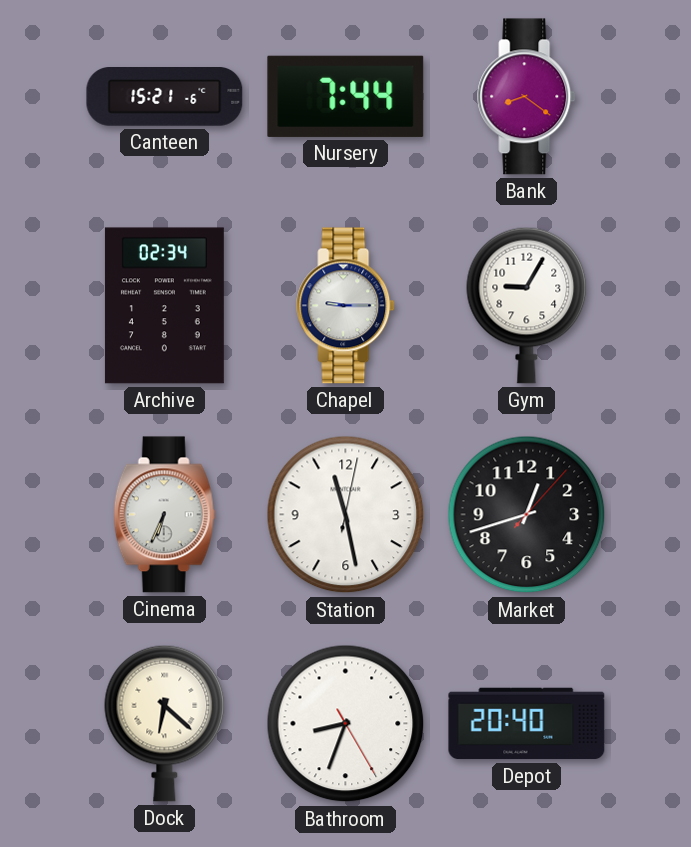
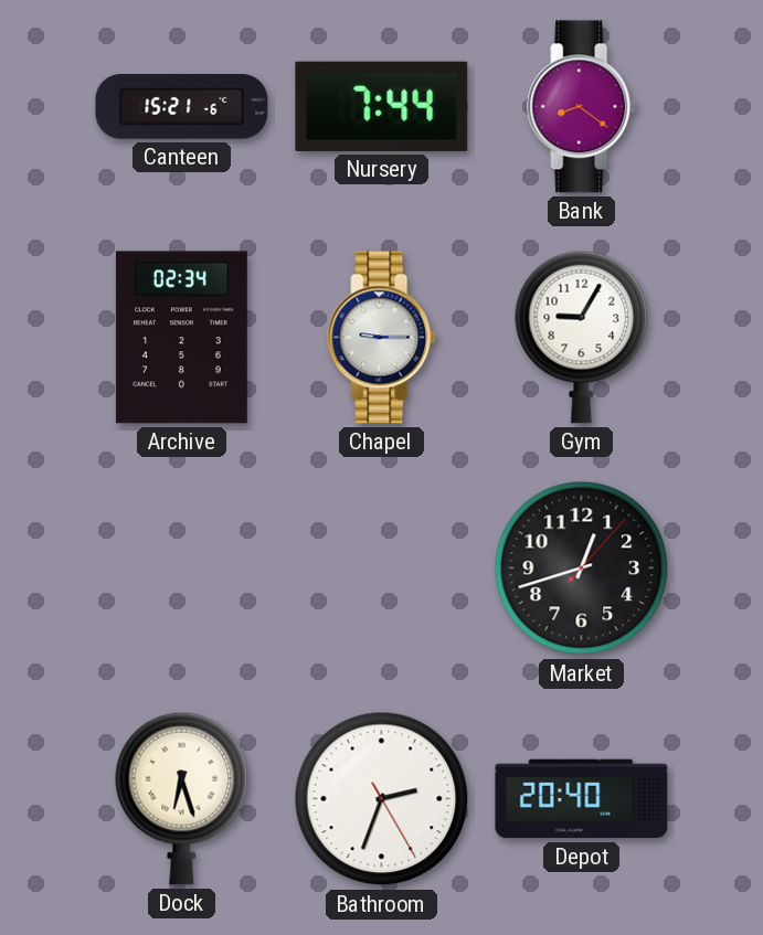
Cinema: 6:34 -> none (165, 515)
Station: 11:28 -> none (346, 515)
Dock: 6:22 -> 6:27 (182, 798)
Bathroom: 8:33 -> 2:33 (382, 799)
